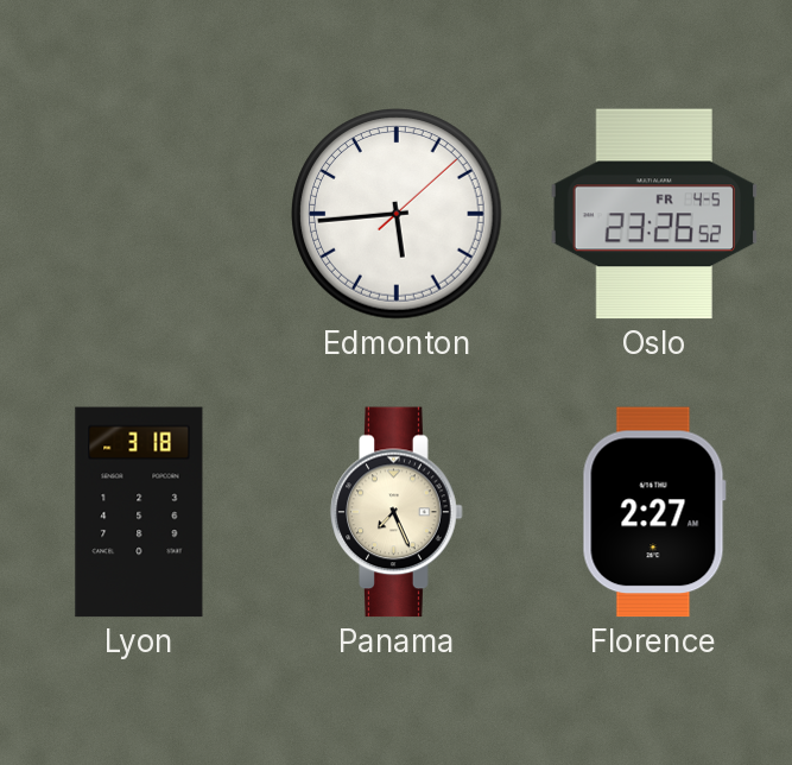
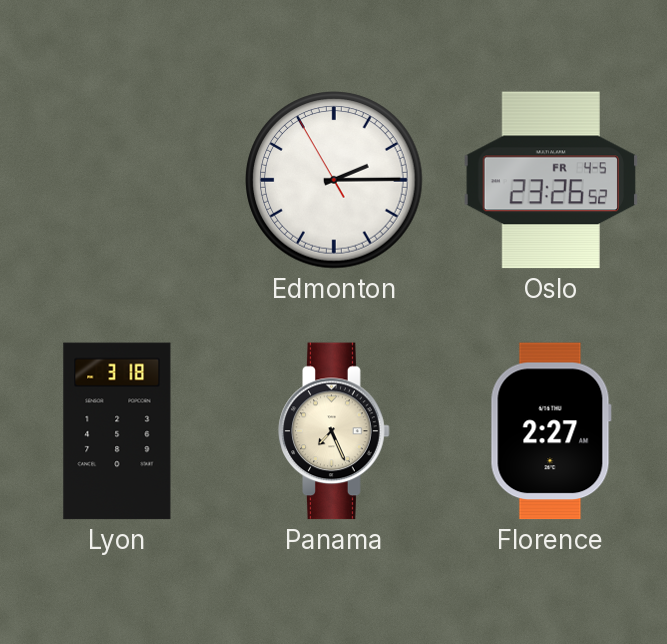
Edmonton: 5:44 -> 2:14 (334, 180)
